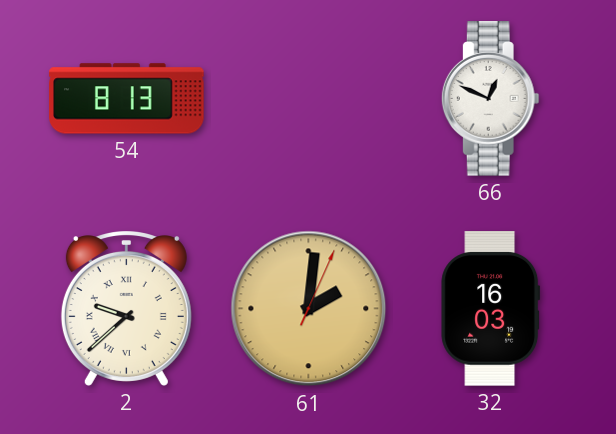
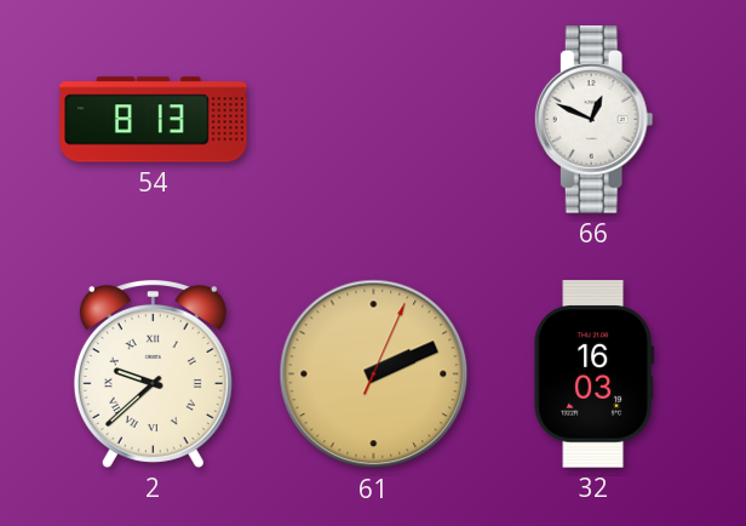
61: 2:01 -> 2:11 (374, 375)
